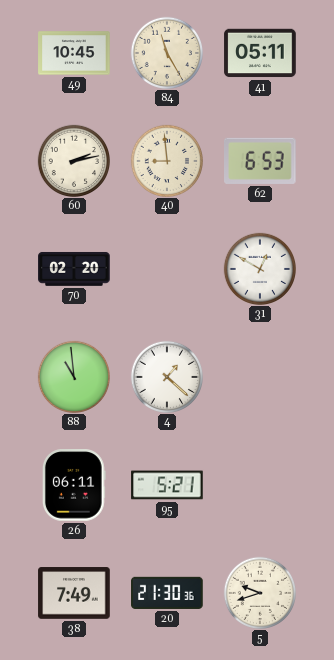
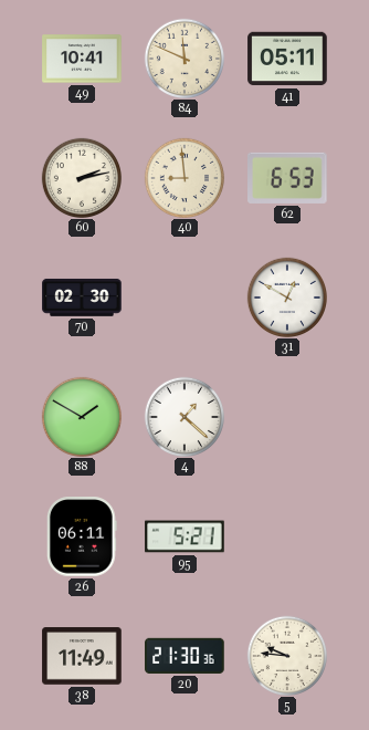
49: 10:45 -> 10:41 (82, 59)
84: 11:25 -> 11:49 (183, 58)
70: 02:20 -> 02:30 (82, 298)
88: 10:59 -> 1:50 (81, 416)
38: 7:49 -> 11:49 (82, 656)
5: 9:42 -> 9:46 (286, 655)
